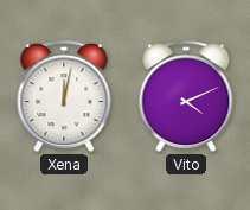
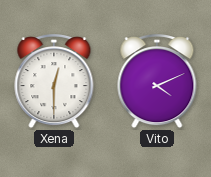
Xena: 12:02 -> 12:30 (54, 82)
